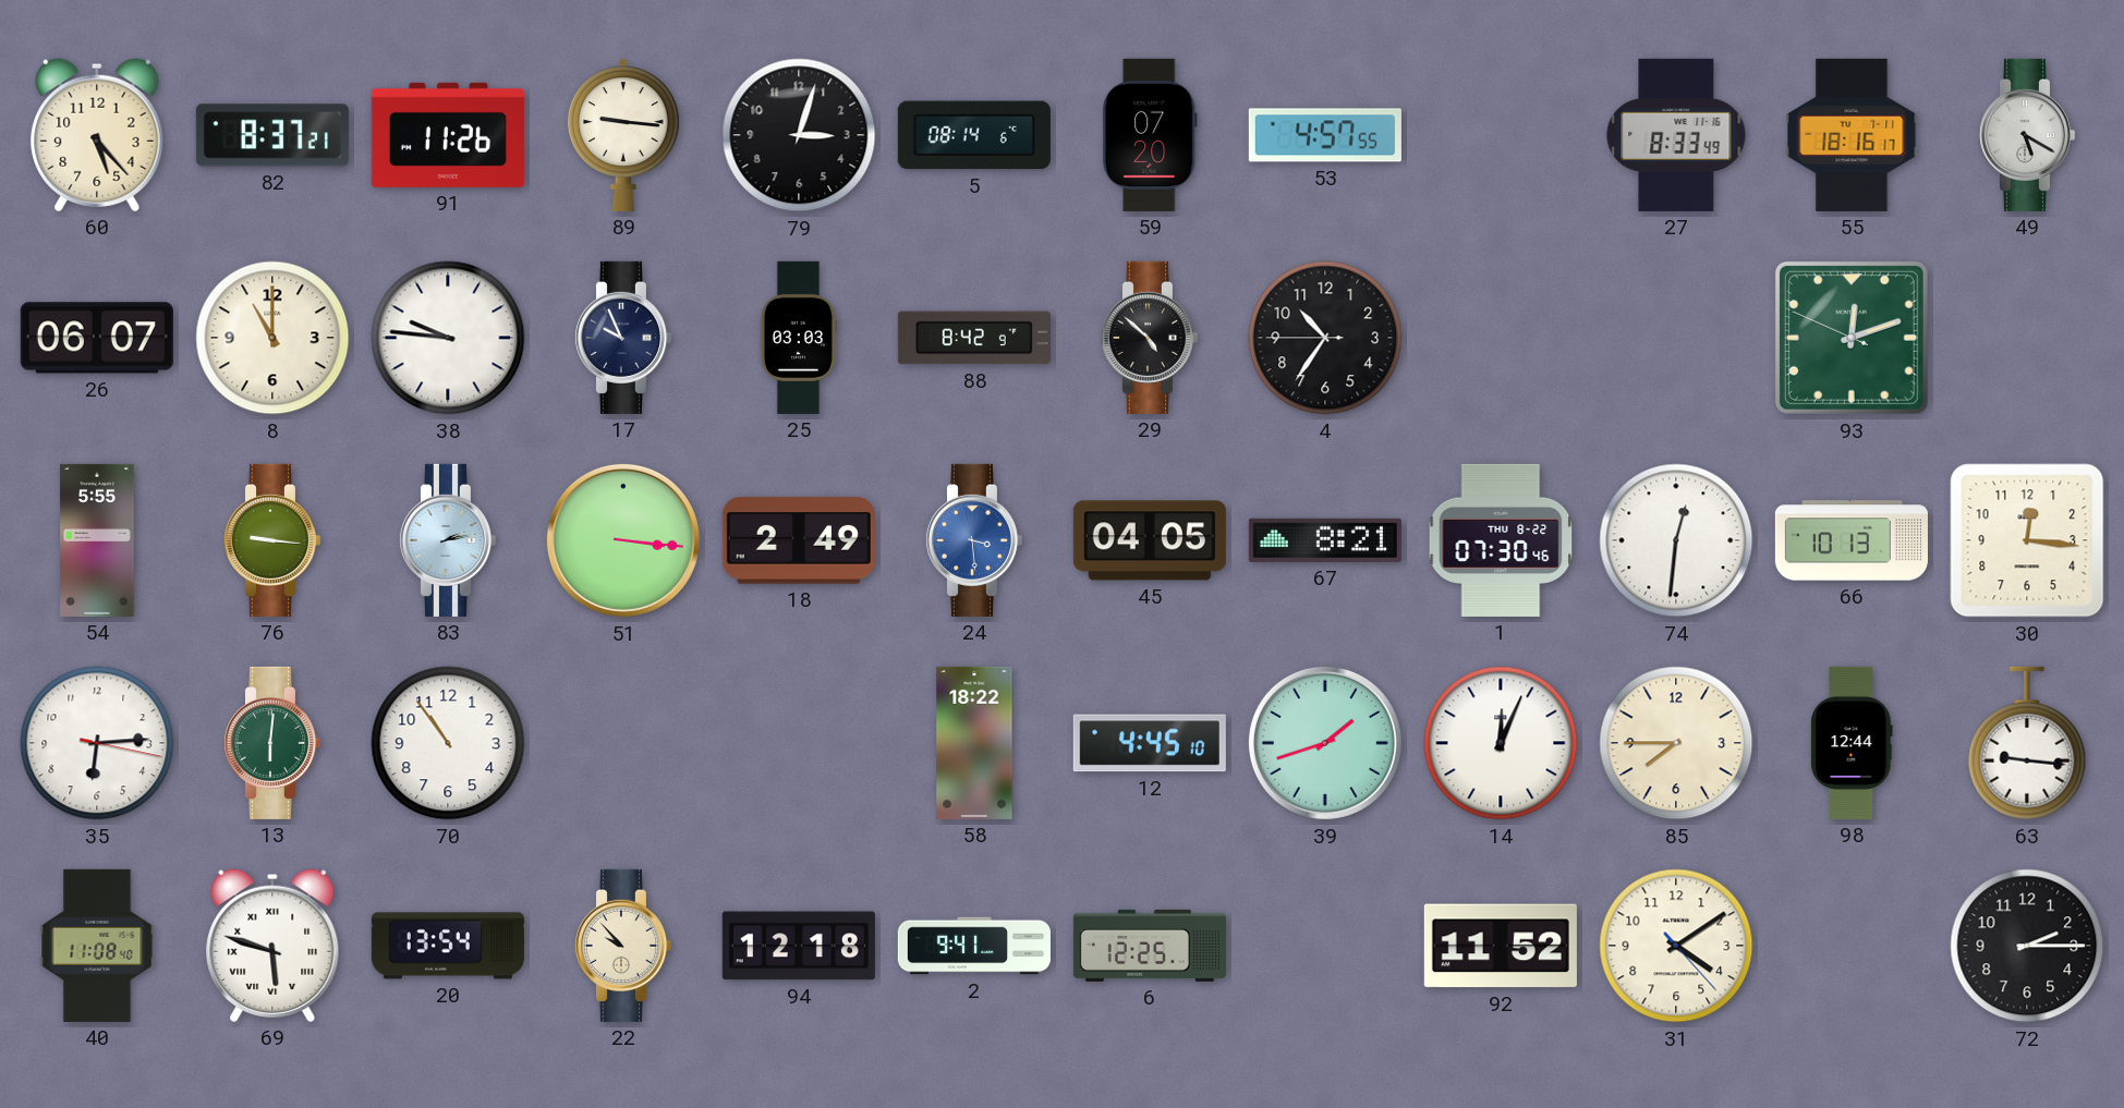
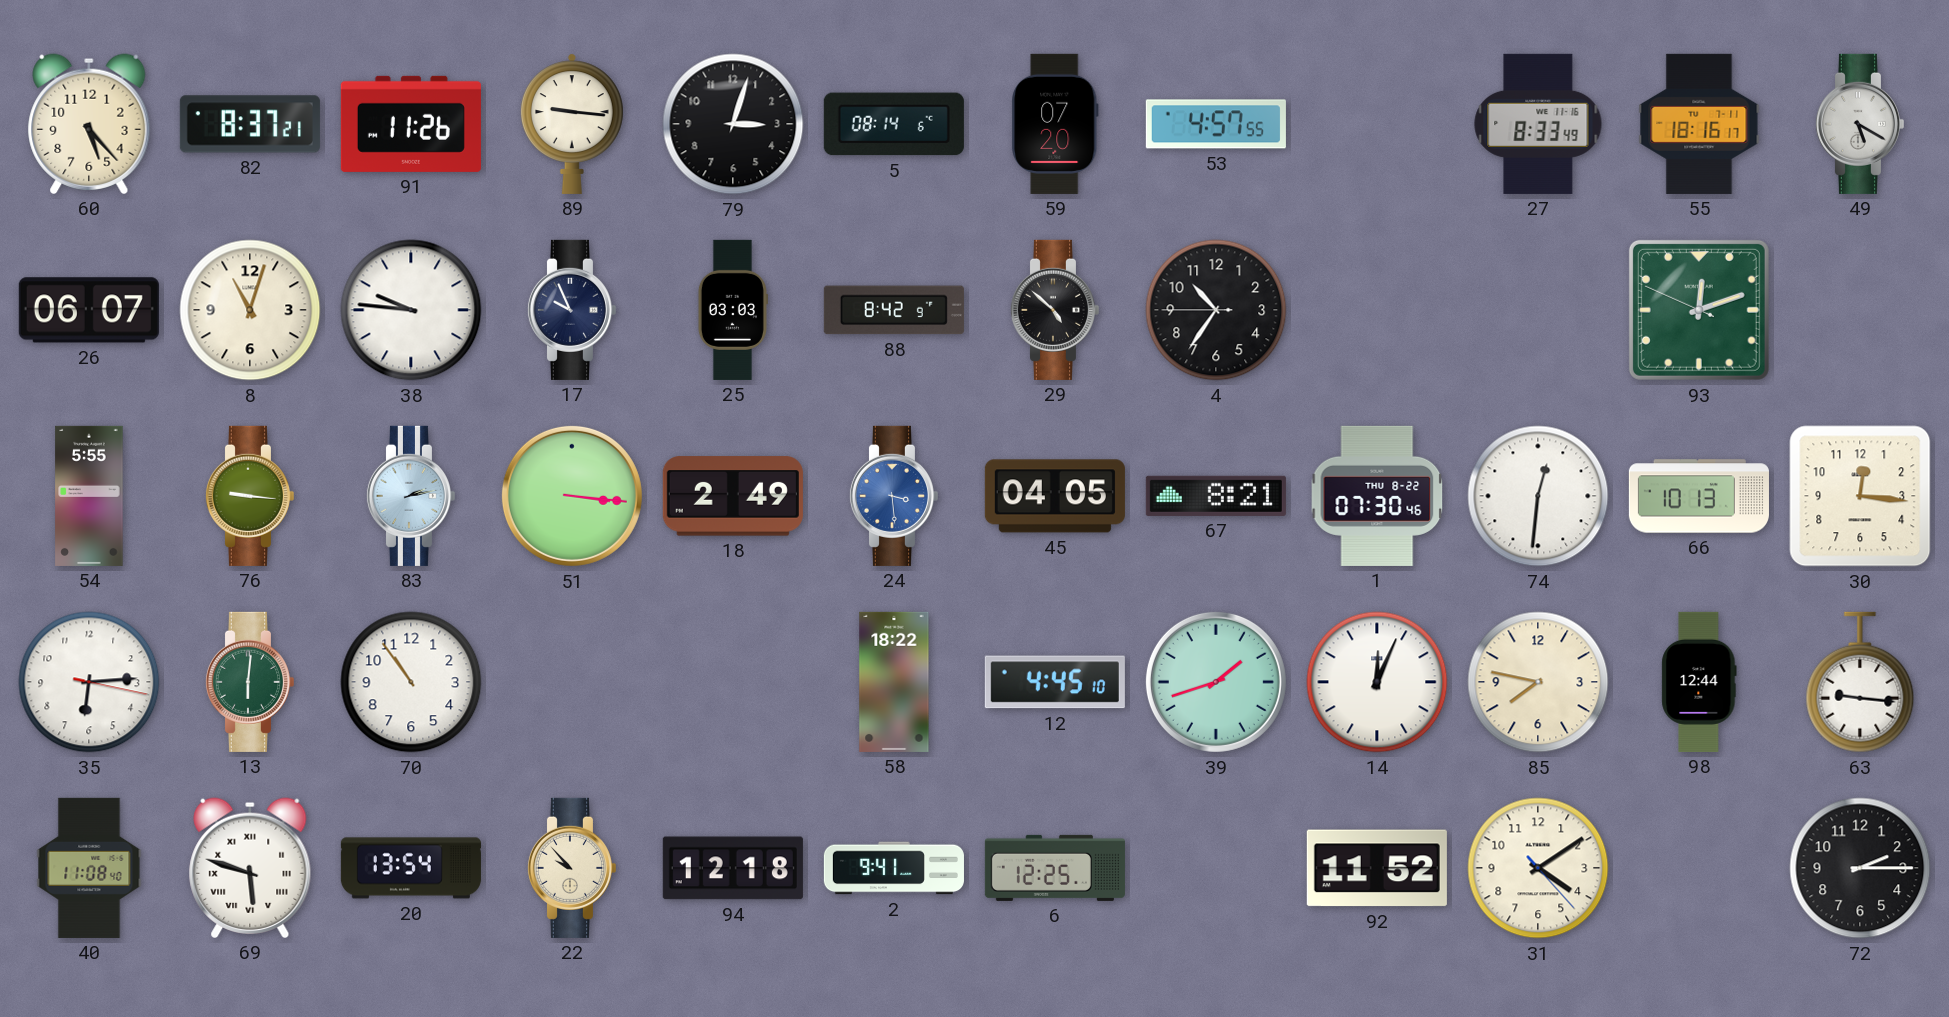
8: 11:00 -> 11:03 (250, 310)
85: 7:45 -> 7:47 (1538, 682)
